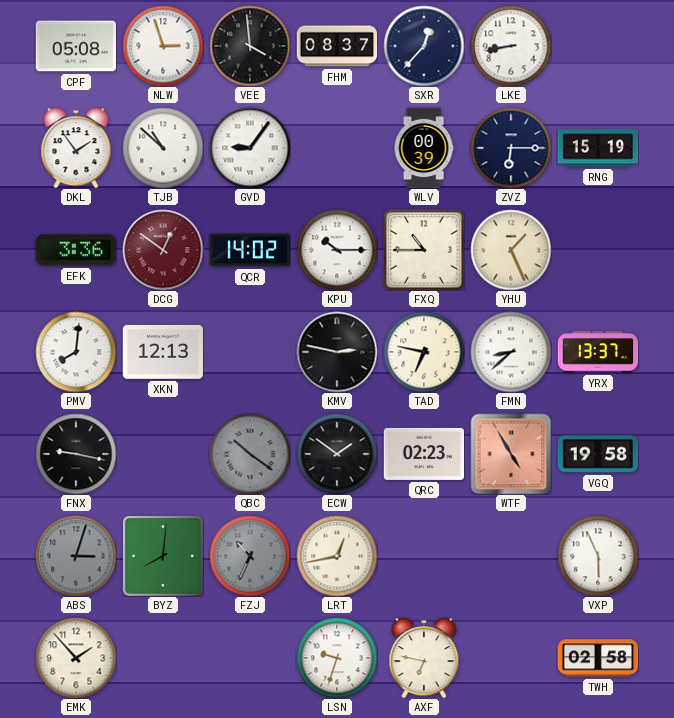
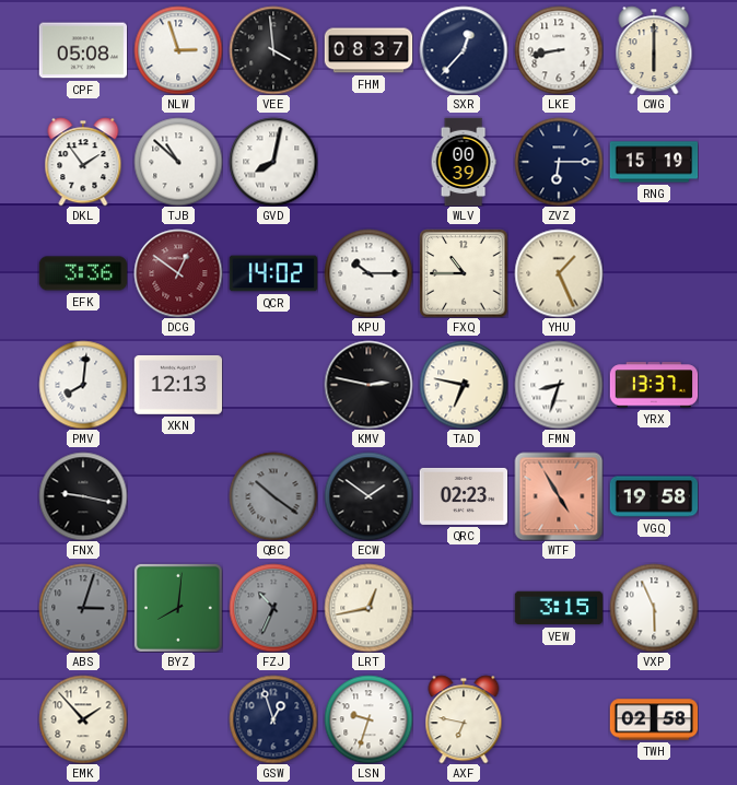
CWG: none -> 6:00 (654, 50)
GVD: 9:06 -> 8:02 (273, 162)
FMN: 8:38 -> 8:33 (559, 385)
VEW: none -> 3:15 (559, 608)
GSW: none -> 12:57 (273, 719)
